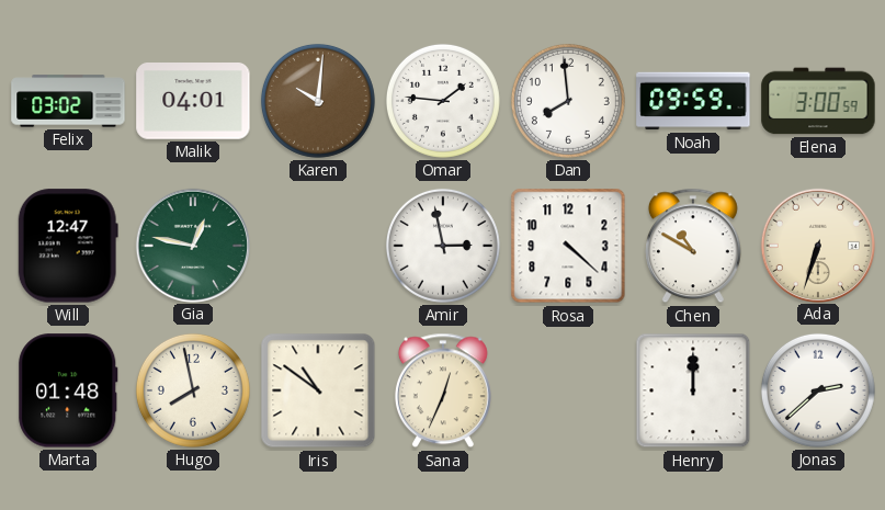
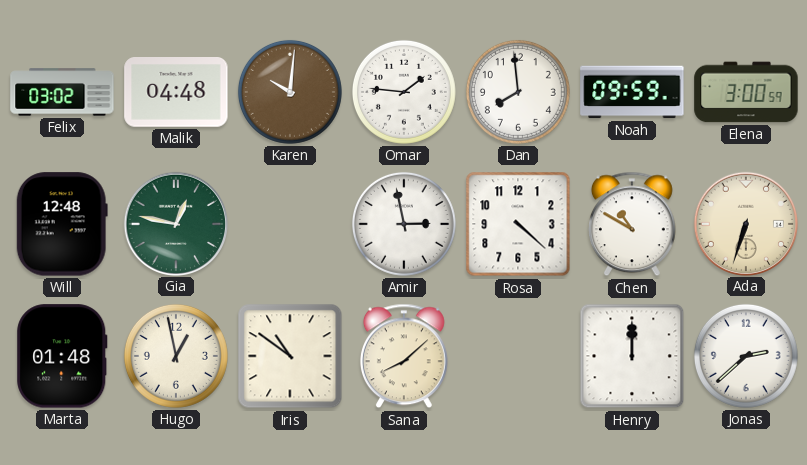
Malik: 04:01 -> 04:48 (176, 93)
Will: 12:47 -> 12:48 (62, 224)
Hugo: 7:58 -> 12:58 (176, 356)
Sana: 12:34 -> 8:08 (404, 356)
